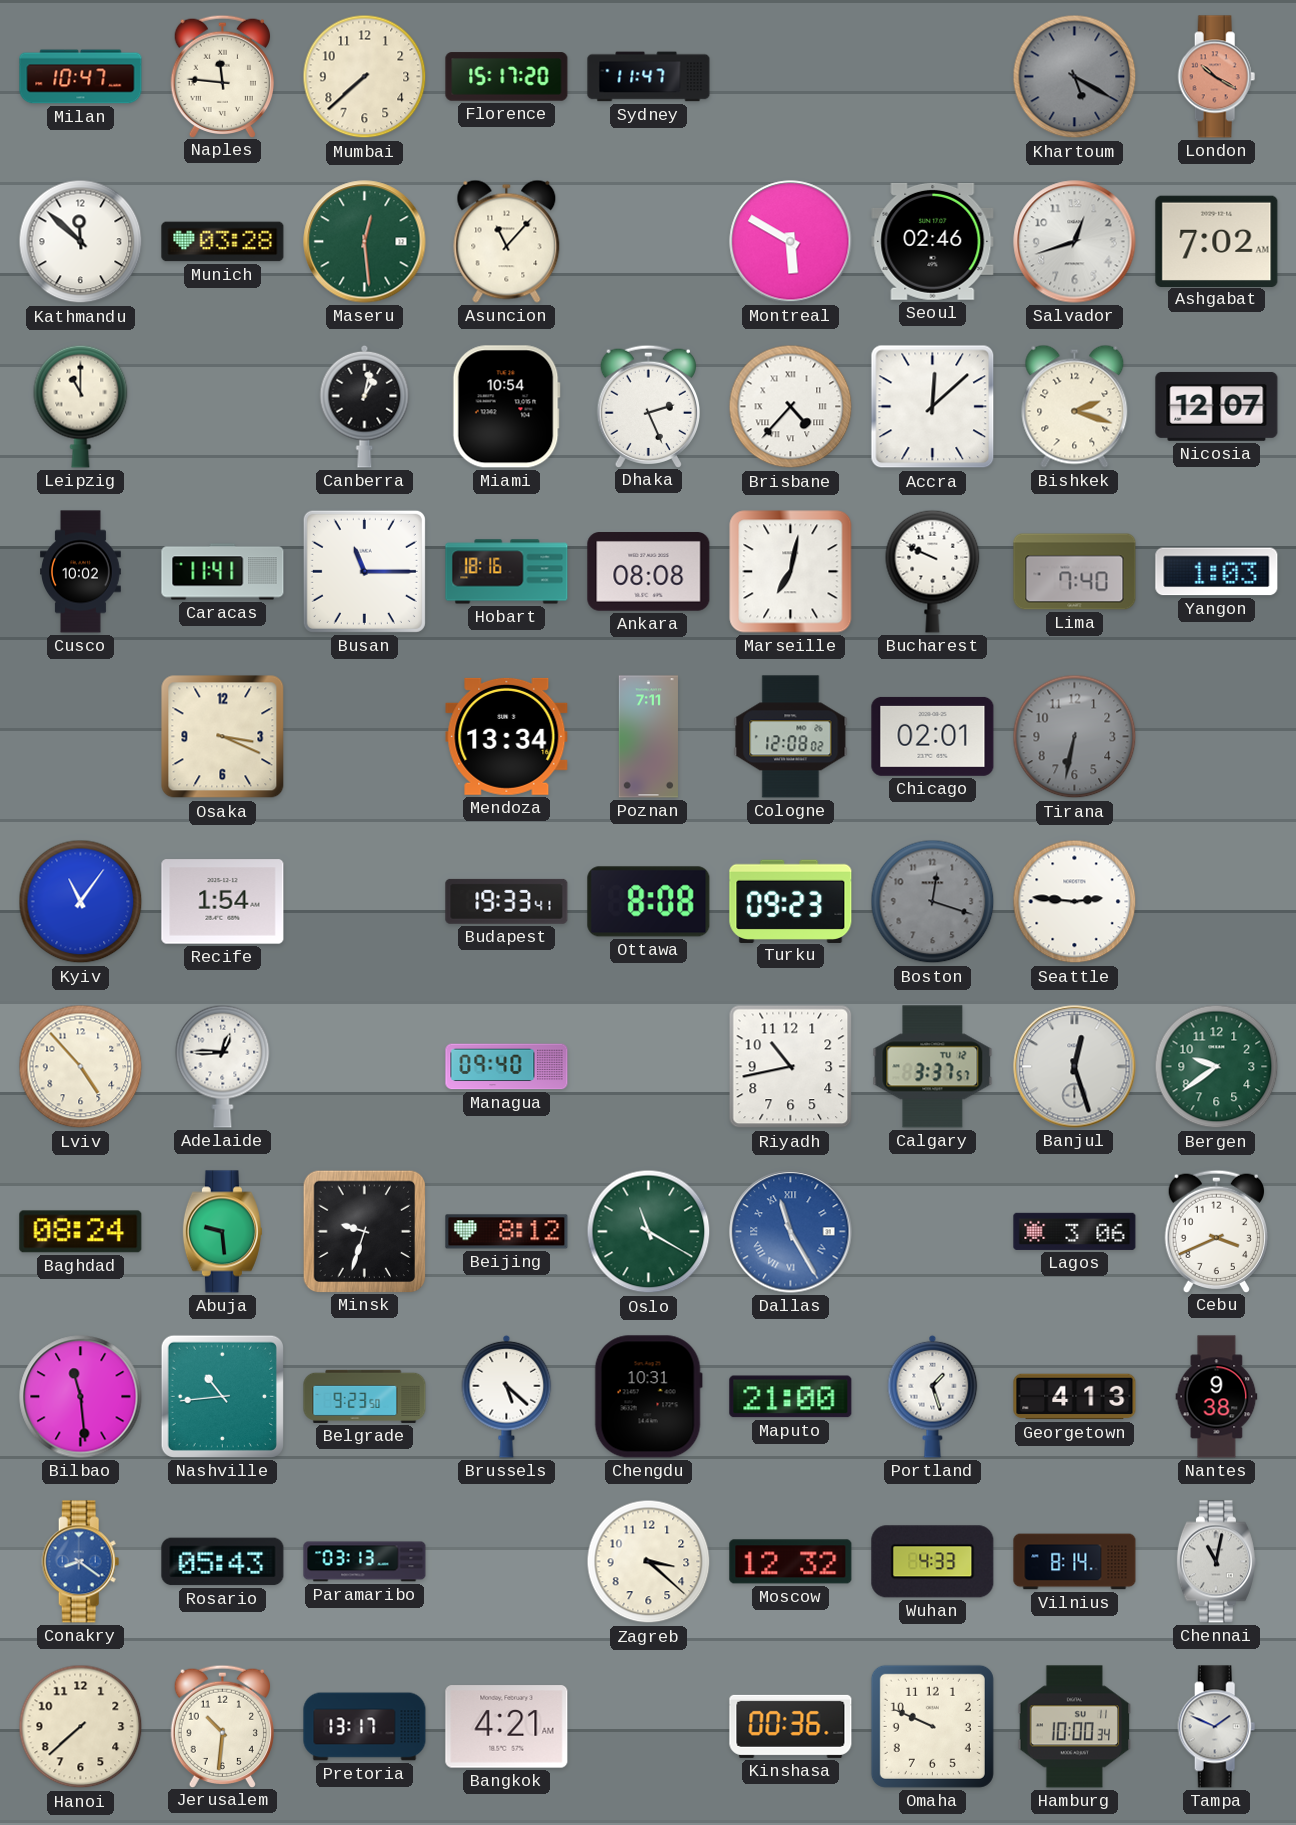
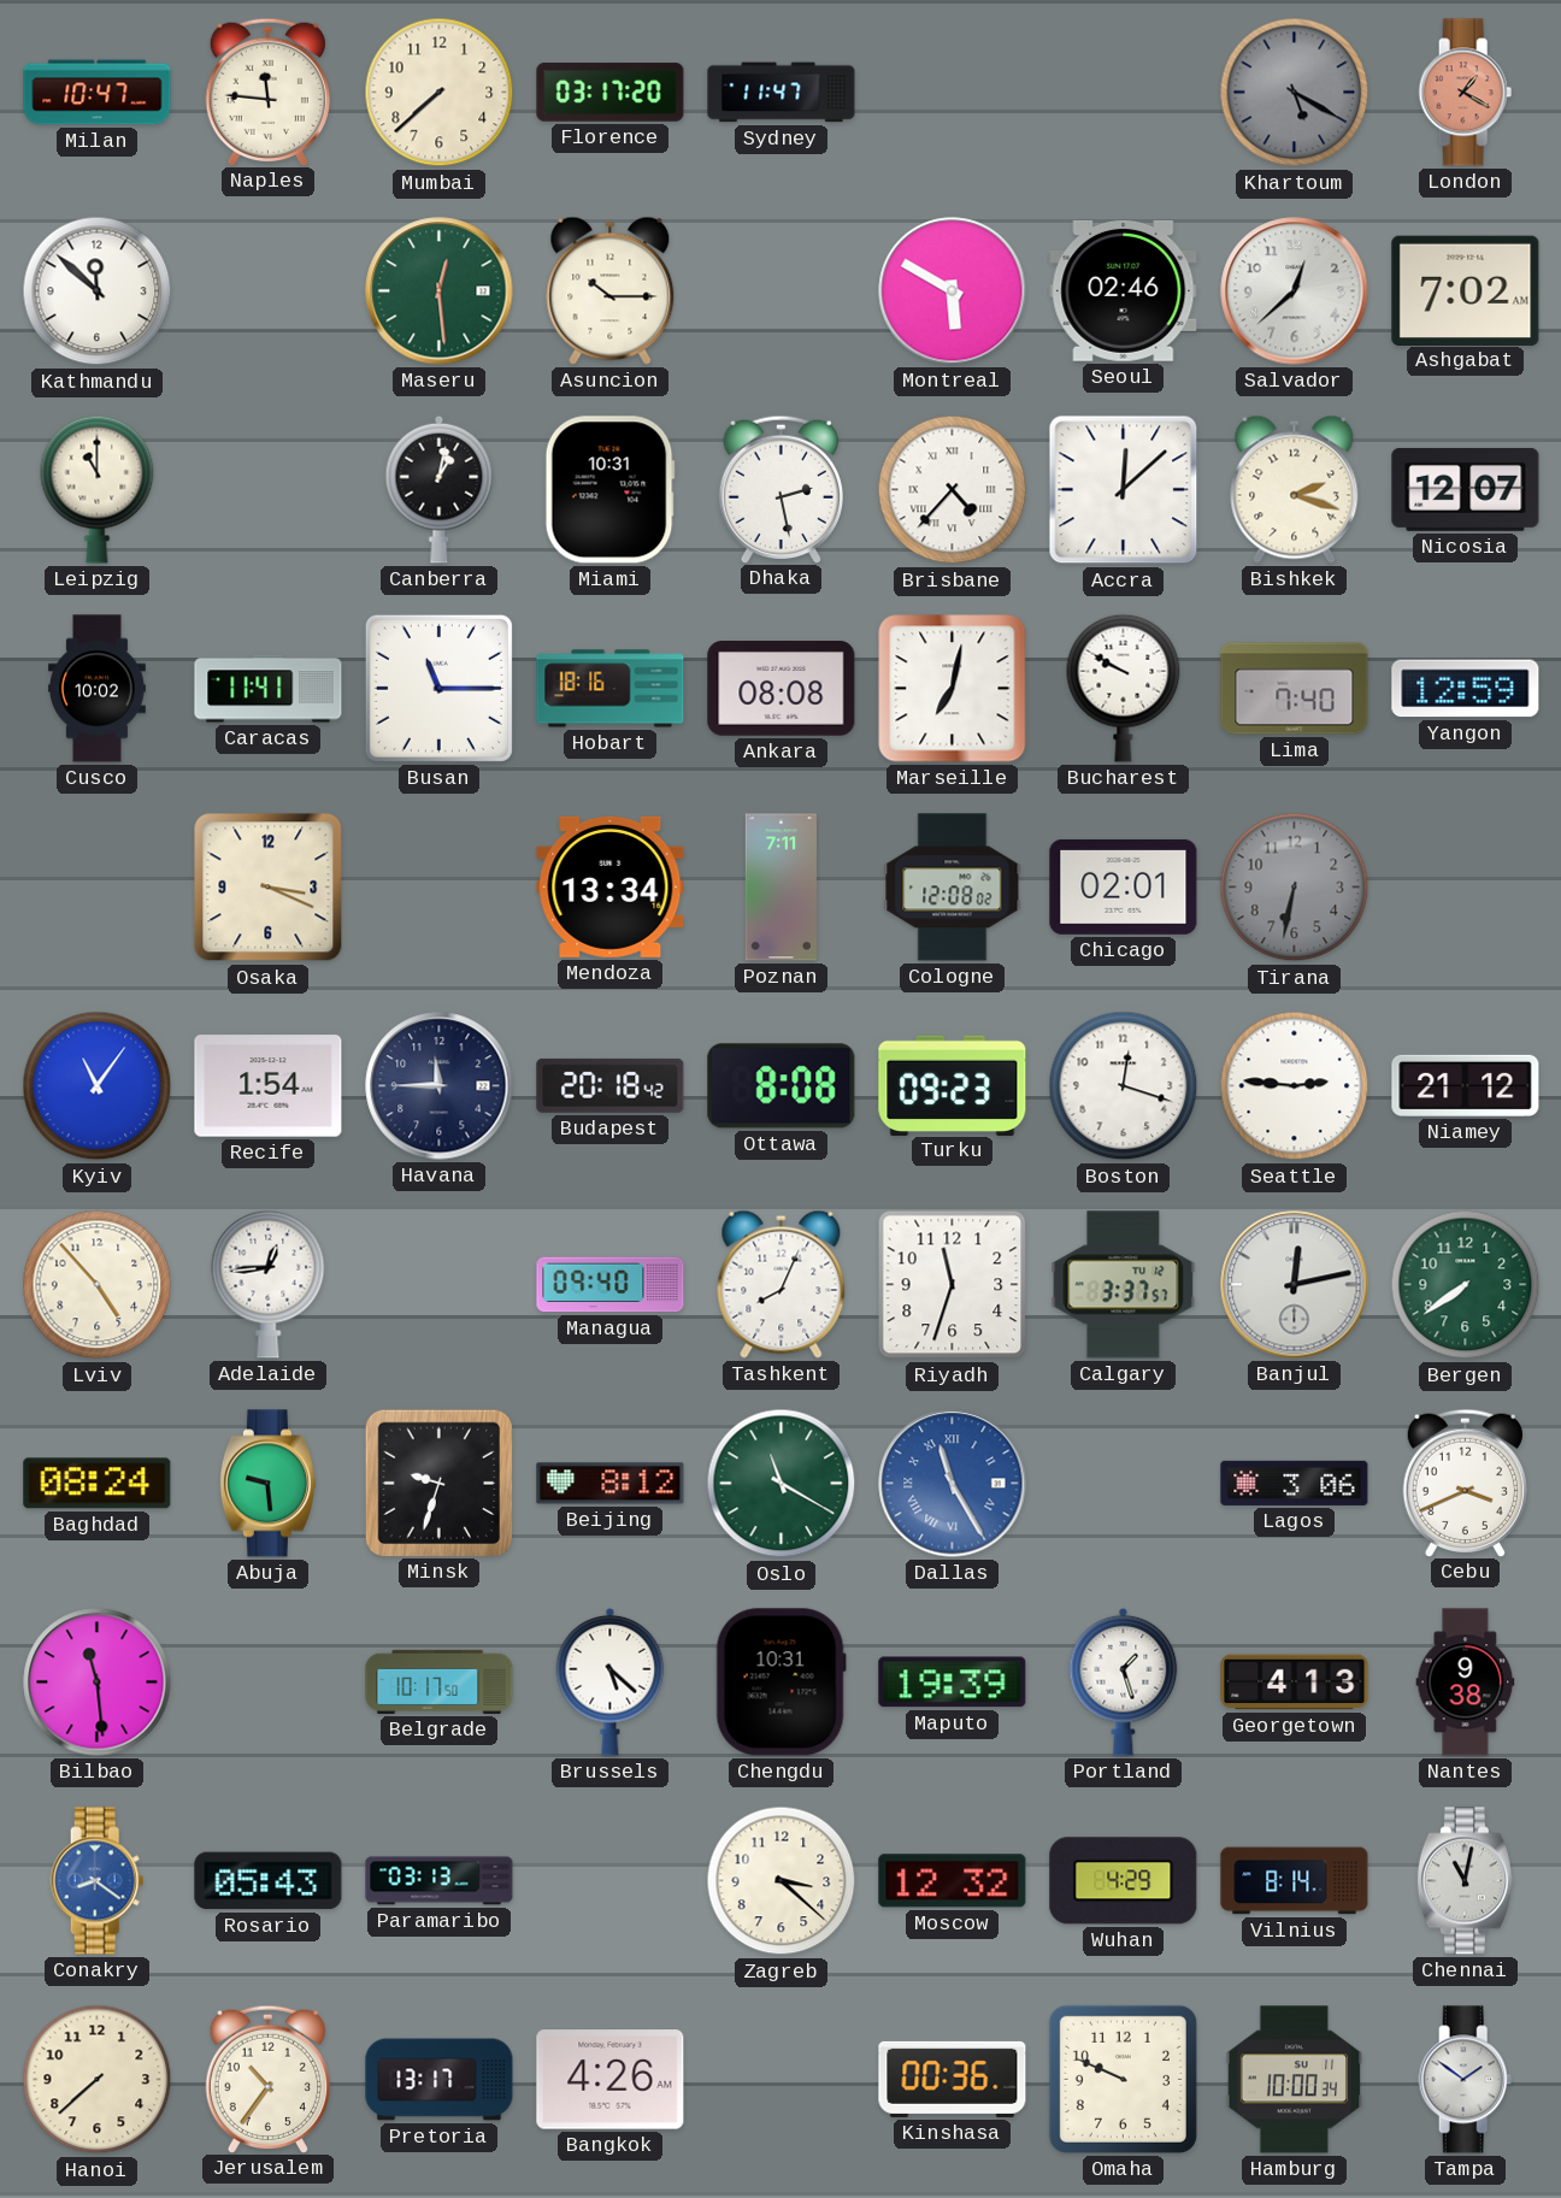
Florence: 15:17 -> 03:17 (611, 93)
London: 10:20 -> 1:20 (1466, 93)
Munich: 03:28 -> none (223, 242)
Asuncion: 11:07 -> 10:15 (611, 290)
Salvador: 12:42 -> 12:38 (1295, 291)
Miami: 10:54 -> 10:31 (609, 490)
Dhaka: 2:26 -> 2:28 (780, 489)
Bucharest: 9:49 -> 9:50 (1124, 688)
Yangon: 1:03 -> 12:59 (1466, 689)
Havana: none -> 11:45 (440, 1086)
Budapest: 19:33 -> 20:18 (611, 1085)
Boston dial: grey -> white (1124, 1086)
Niamey: none -> 21:12 (1466, 1085)
Adelaide: 12:45 -> 12:44 (269, 1284)
Tashkent: none -> 8:04 (782, 1284)
Riyadh: 10:43 -> 11:33 (953, 1285)
Banjul: 12:27 -> 12:13 (1295, 1285)
Bergen: 9:39 -> 7:39 (1466, 1285)
Nashville: 10:44 -> none (222, 1396)
Belgrade: 9:23 -> 10:17 (440, 1681)
Maputo: 21:00 -> 19:39 (953, 1683)
Wuhan: 4:33 -> 4:29 (1124, 1881)
Jerusalem: 10:31 -> 10:36 (267, 2079)
Bangkok: 4:21 -> 4:26 (611, 2080)
Tampa: 1:49 -> 1:51 (1466, 2080)
